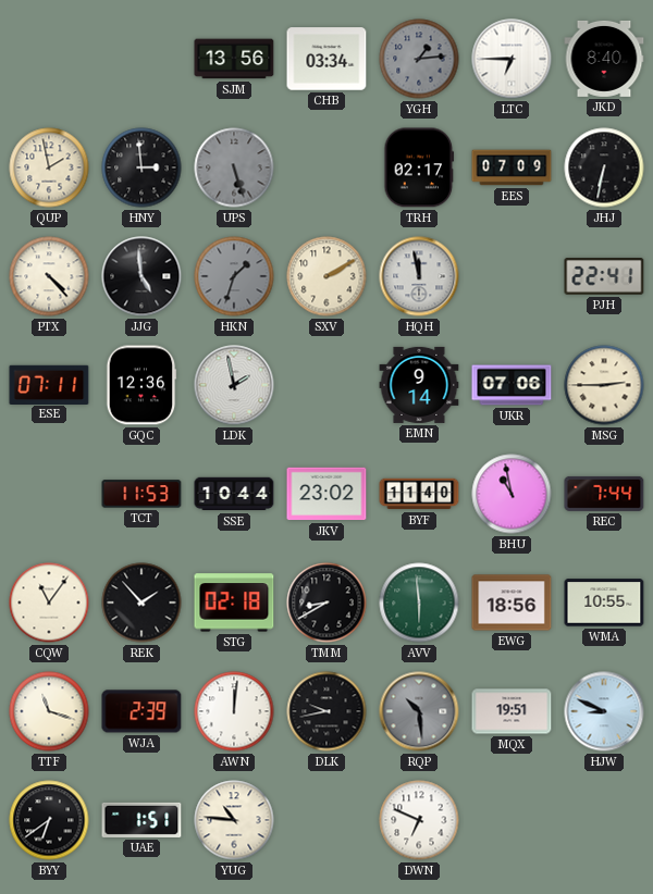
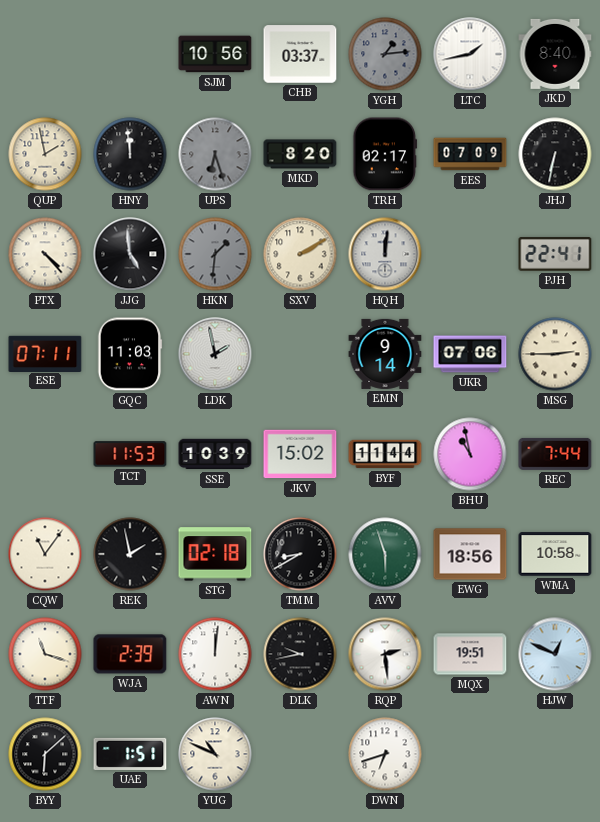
SJM: 13:56 -> 10:56 (215, 54)
CHB: 03:34 -> 03:37 (300, 54)
LTC: 6:45 -> 1:43 (470, 54)
HNY: 2:59 -> 11:59 (130, 154)
UPS: 5:27 -> 6:27 (215, 154)
MKD: none -> 8:20 (300, 154)
HKN: 1:33 -> 1:31 (215, 254)
HQH: 11:58 -> 12:01 (385, 254)
GQC: 12:36 -> 11:03 (130, 354)
SSE: 10:44 -> 10:39 (215, 454)
JKV: 23:02 -> 15:02 (300, 454)
BYF: 11:40 -> 11:44 (385, 454)
REK: 1:53 -> 1:58 (130, 554)
AVV: 5:59 -> 5:57 (385, 554)
WMA: 10:55 -> 10:58 (555, 554)
RQP: 10:29 -> 2:29 (385, 654)
RQP dial: grey -> white (385, 654)
HJW: 8:49 -> 12:49 (555, 654)
BYY: 6:39 -> 6:08 (45, 754)
YUG: 10:46 -> 10:49 (215, 754)
DWN: 6:49 -> 6:42 (385, 754)
